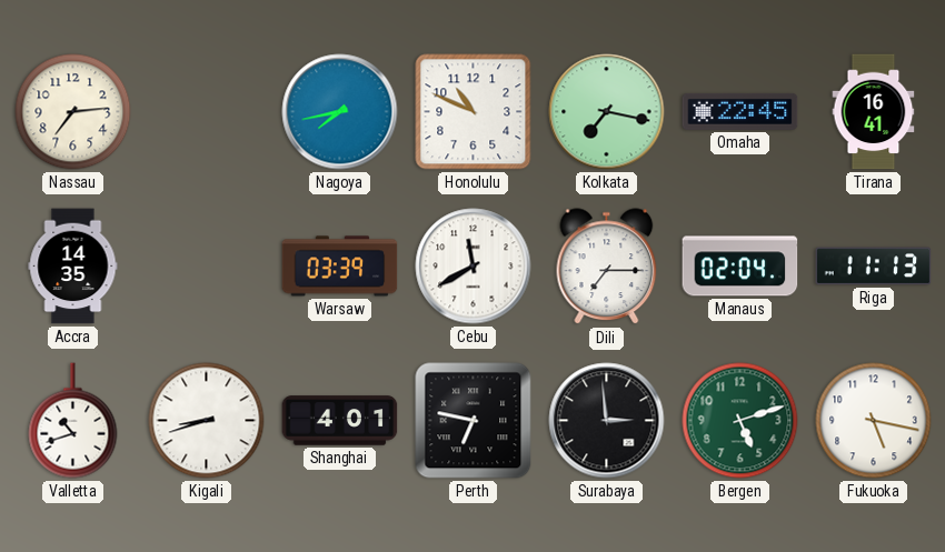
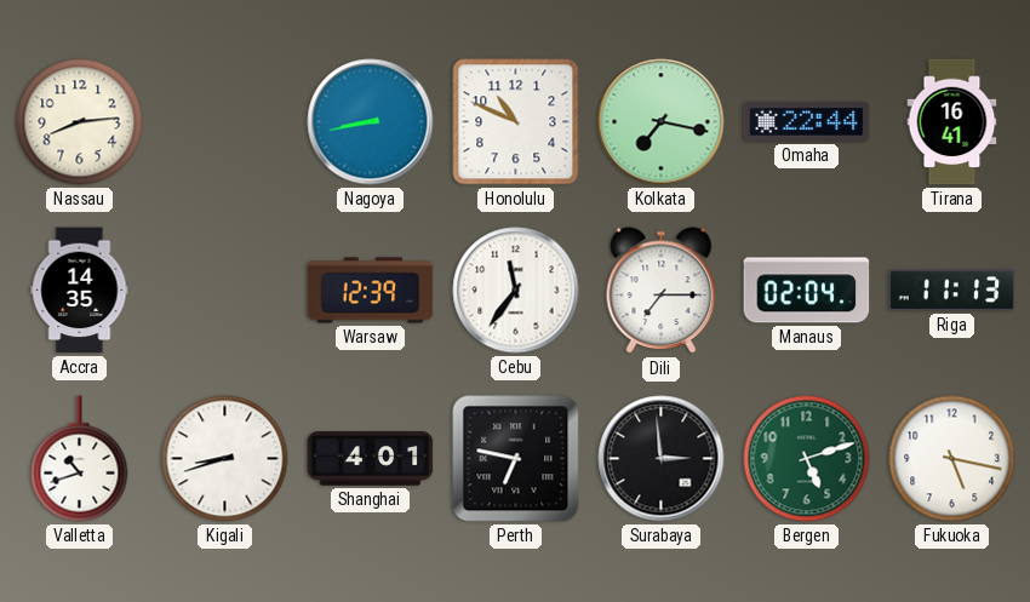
Nassau: 7:14 -> 8:14 (80, 122)
Nagoya: 7:43 -> 8:43 (371, 122)
Omaha: 22:45 -> 22:44 (807, 121)
Warsaw: 03:39 -> 12:39 (371, 291)
Cebu: 11:40 -> 11:36 (516, 291)
